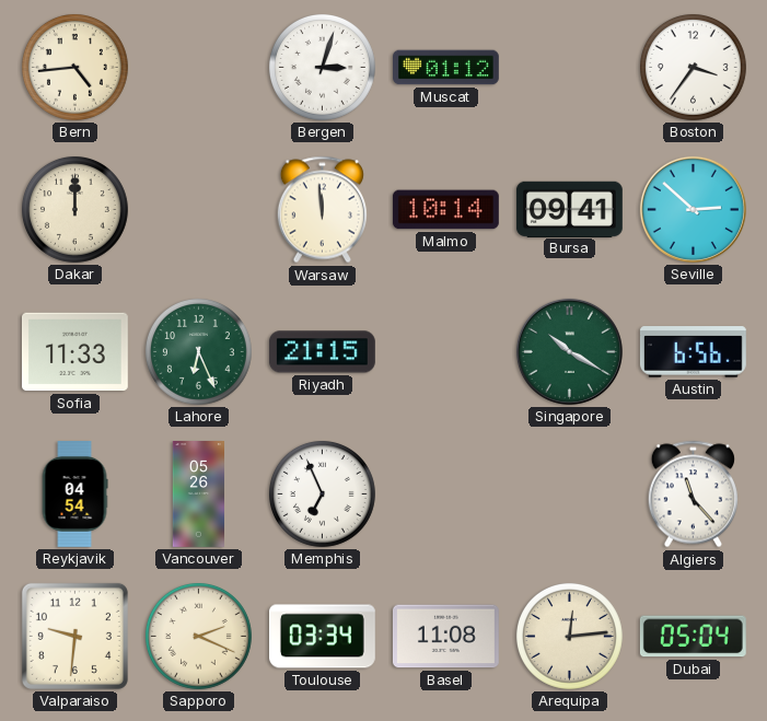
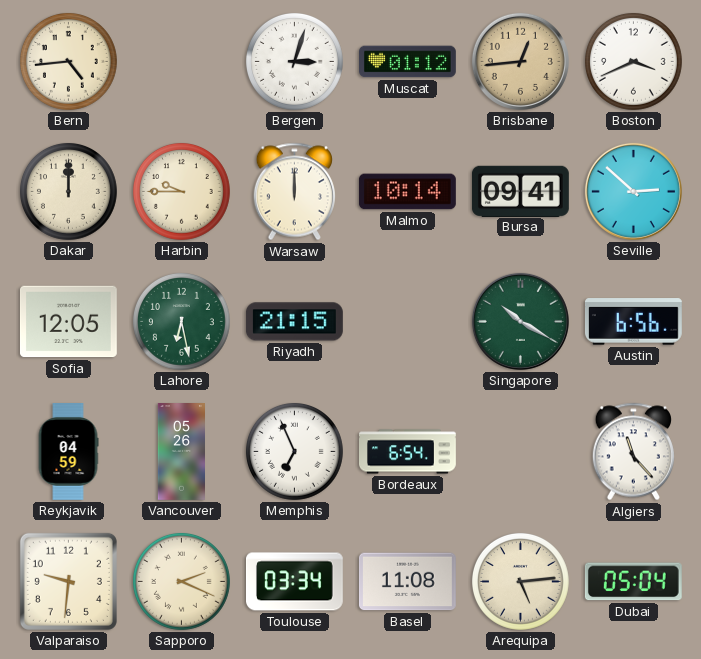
Brisbane: none -> 12:44 (520, 61)
Boston: 3:36 -> 3:41 (633, 61)
Harbin: none -> 9:45 (181, 191)
Warsaw: 11:59 -> 12:00 (294, 192)
Sofia: 11:33 -> 12:05 (68, 322)
Lahore: 6:26 -> 6:28 (181, 321)
Reykjavik: 04:54 -> 04:59 (68, 452)
Bordeaux: none -> 6:54 (408, 452)
Arequipa: 12:14 -> 5:14 (520, 581)
